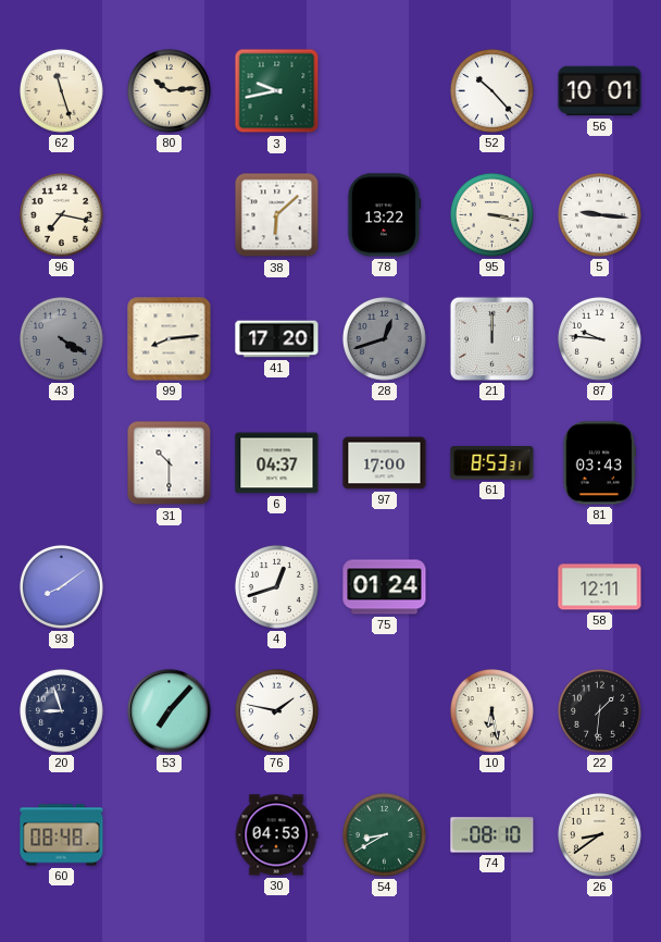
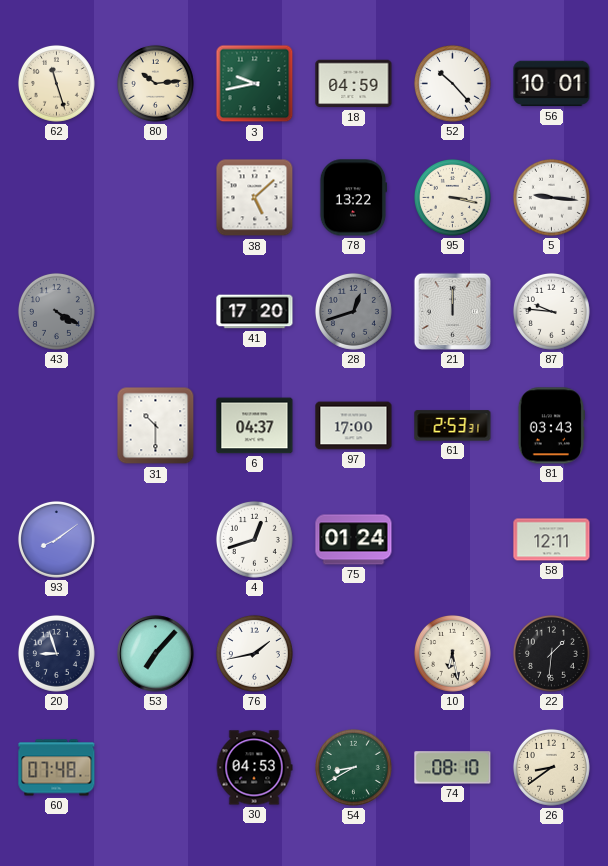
18: none -> 04:59 (354, 84)
96: 7:17 -> none (61, 214)
38: 6:08 -> 5:08 (255, 198)
99: 8:14 -> none (170, 339)
61: 8:53 -> 2:53 (453, 426)
76: 1:47 -> 1:43 (254, 653)
60: 08:48 -> 07:48 (57, 768)
